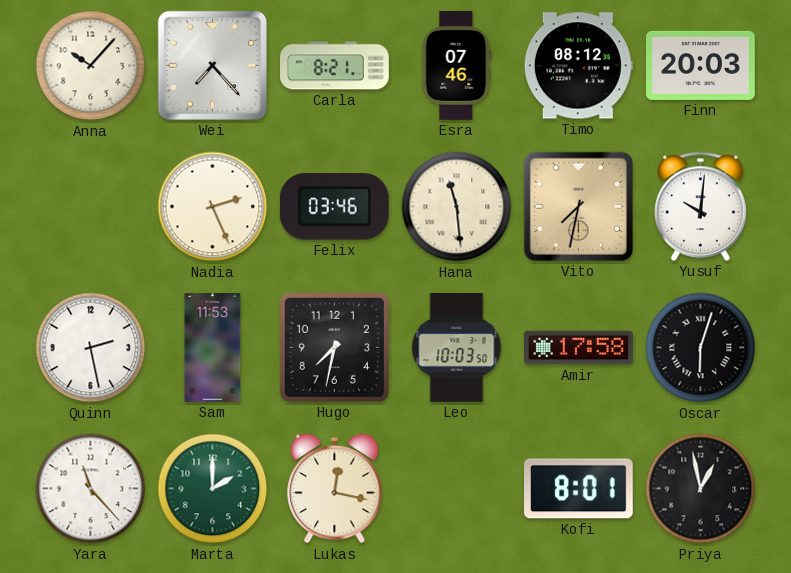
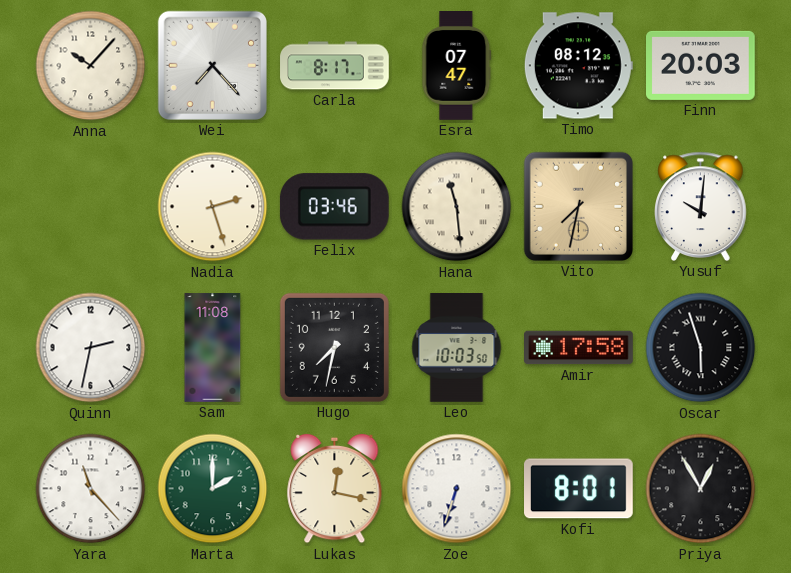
Carla: 8:21 -> 8:17 (335, 66)
Esra: 07:46 -> 07:47 (457, 66)
Nadia: 2:26 -> 2:27 (213, 207)
Quinn: 2:28 -> 2:32 (91, 348)
Sam: 11:53 -> 11:08 (213, 348)
Oscar: 6:03 -> 5:57 (701, 348)
Zoe: none -> 6:33 (457, 489)
Priya: 12:58 -> 12:55 (701, 489)
